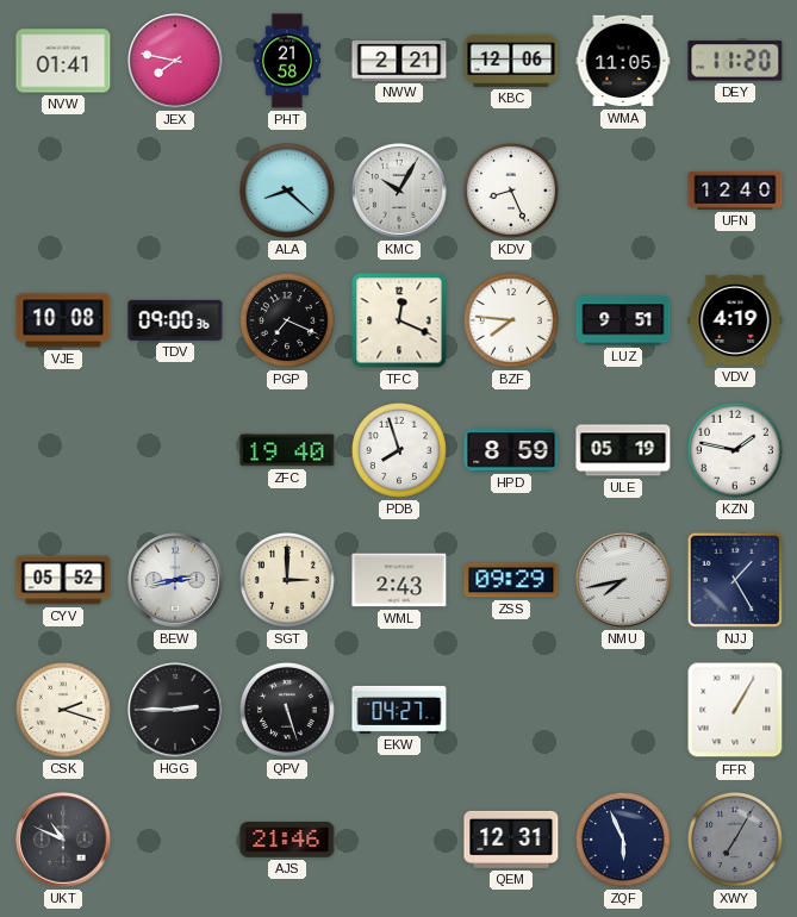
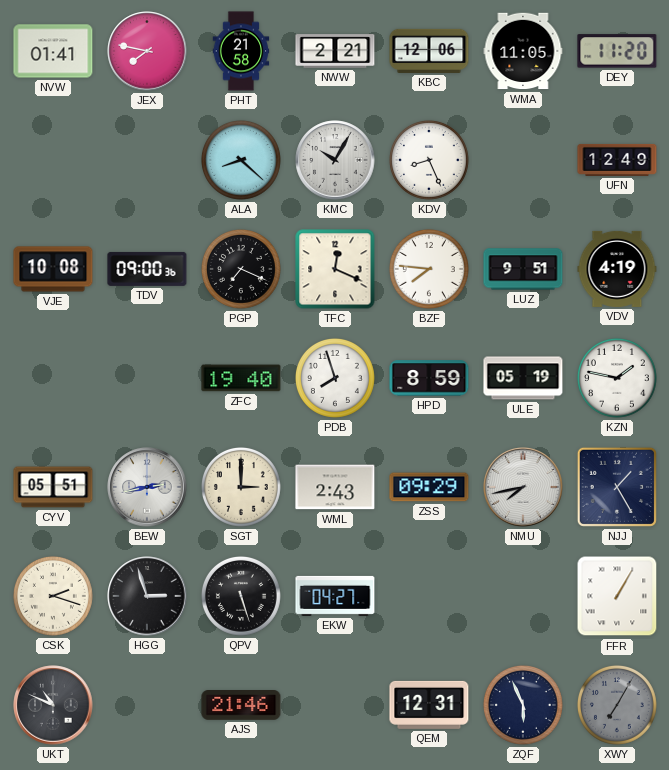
UFN: 12:40 -> 12:49 (617, 160)
CYV: 05:52 -> 05:51 (53, 487)
HGG: 2:45 -> 2:57 (147, 596)
